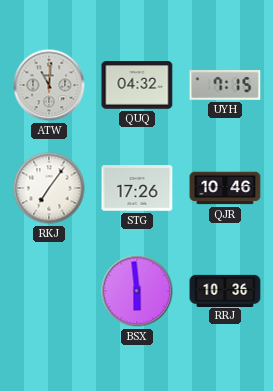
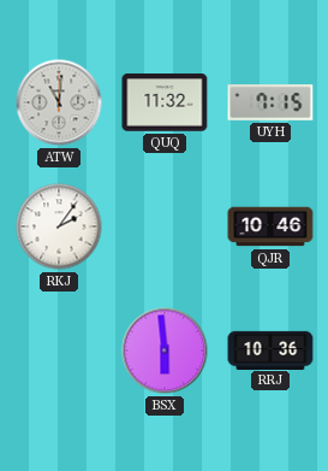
QUQ: 04:32 -> 11:32 (165, 102)
RKJ: 7:06 -> 2:06 (59, 226)
STG: 17:26 -> none (137, 188)
